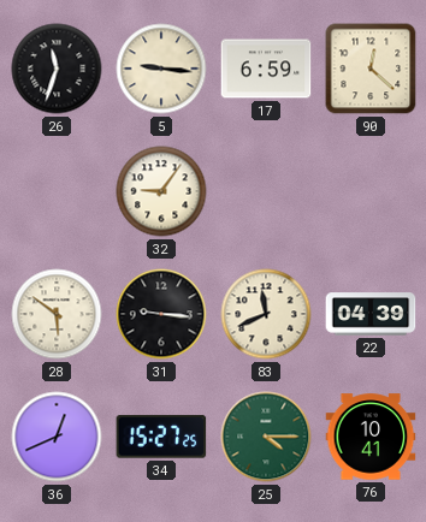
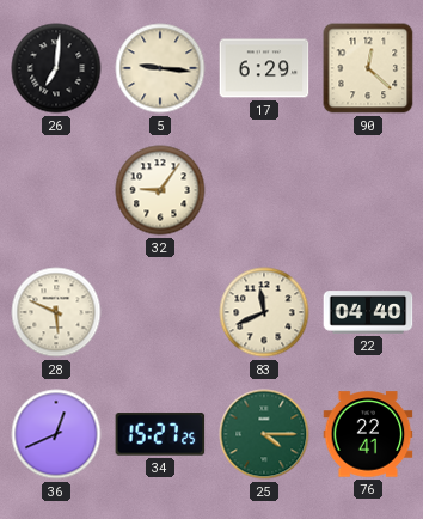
26: 11:33 -> 7:01 (56, 68)
17: 6:59 -> 6:29 (264, 68)
28: 5:51 -> 5:49 (56, 312)
31: 9:16 -> none (161, 314)
22: 04:39 -> 04:40 (368, 312)
76: 10:41 -> 22:41 (368, 434)
